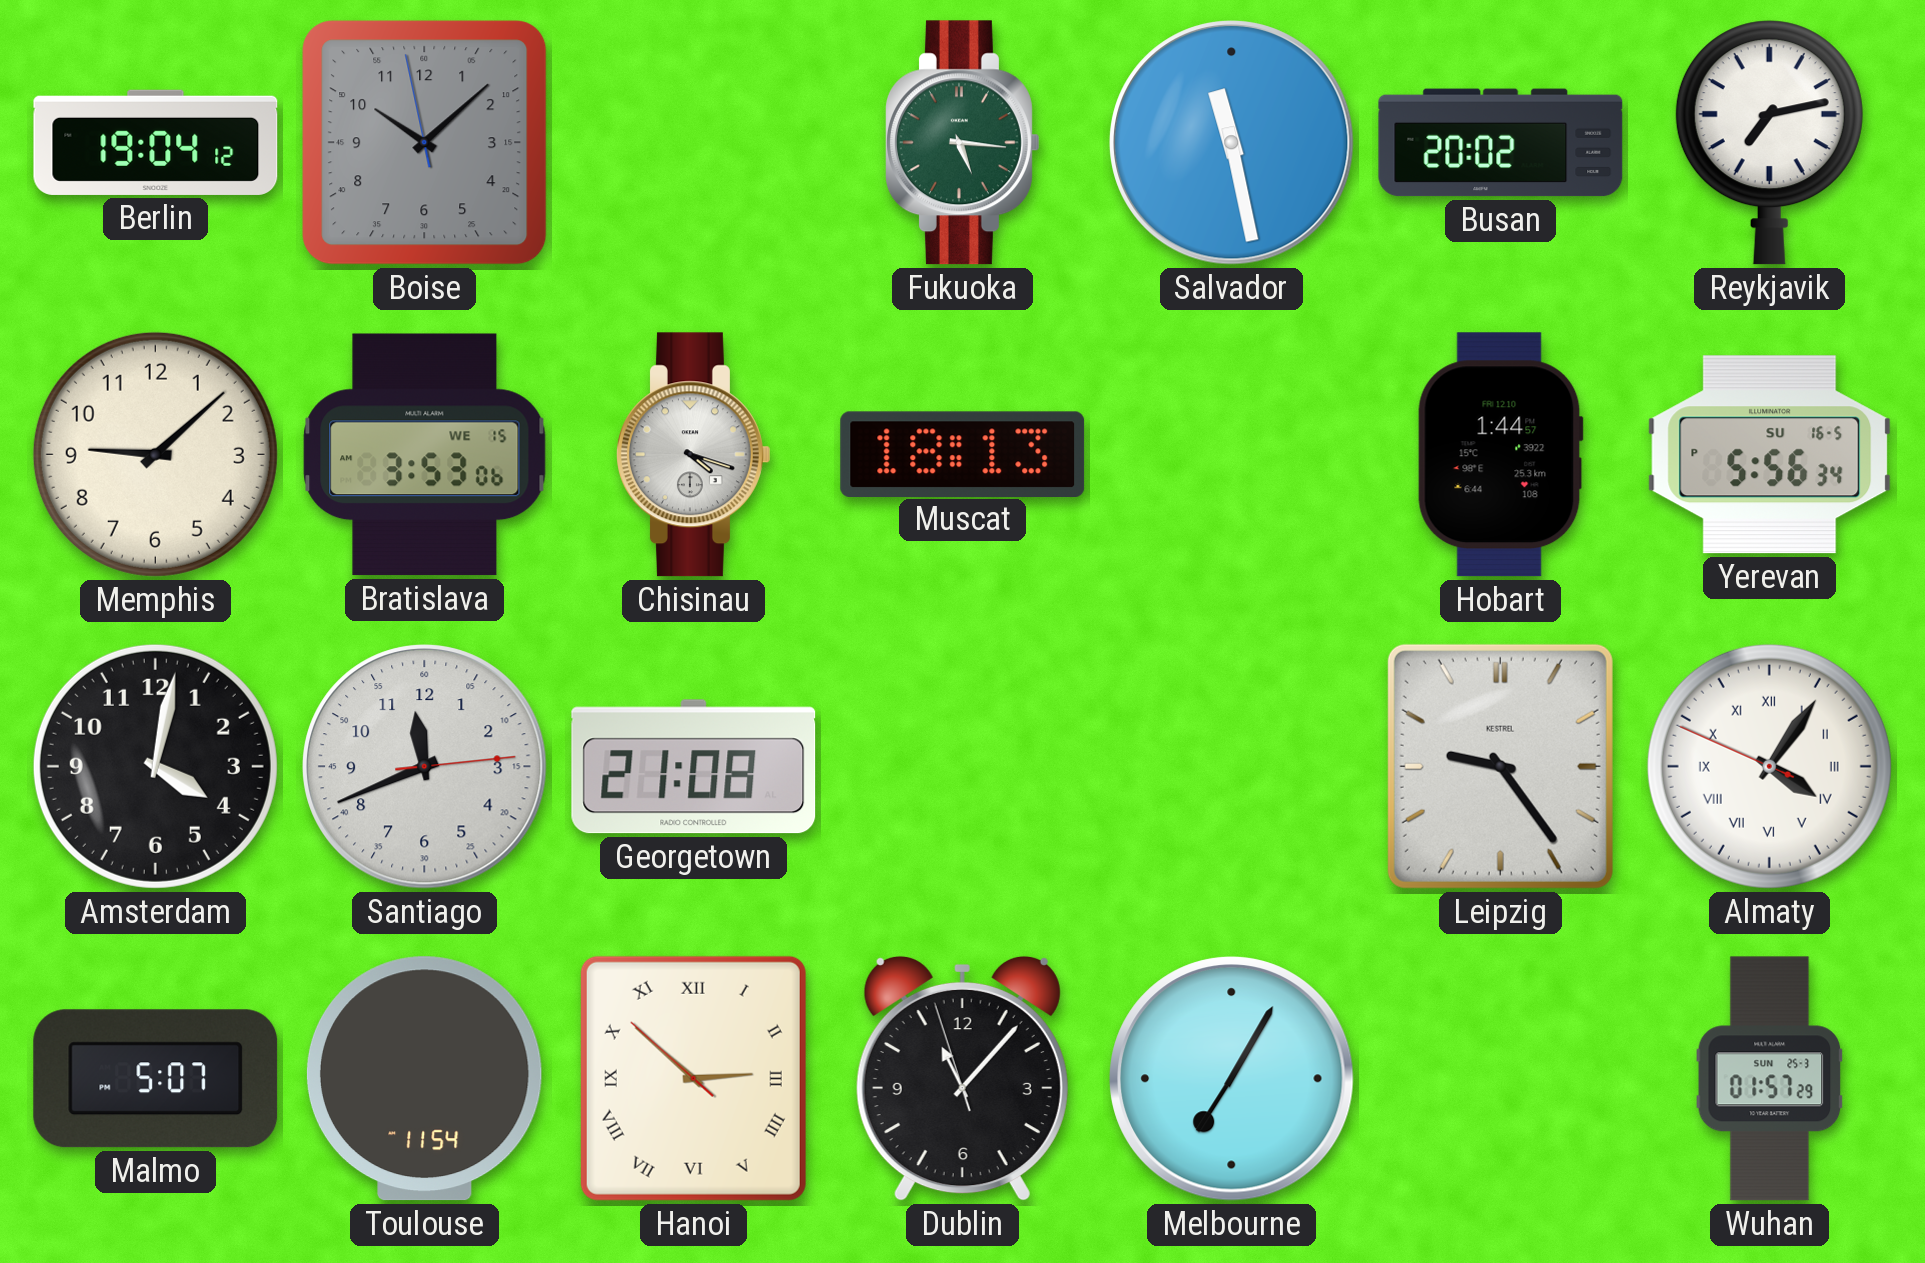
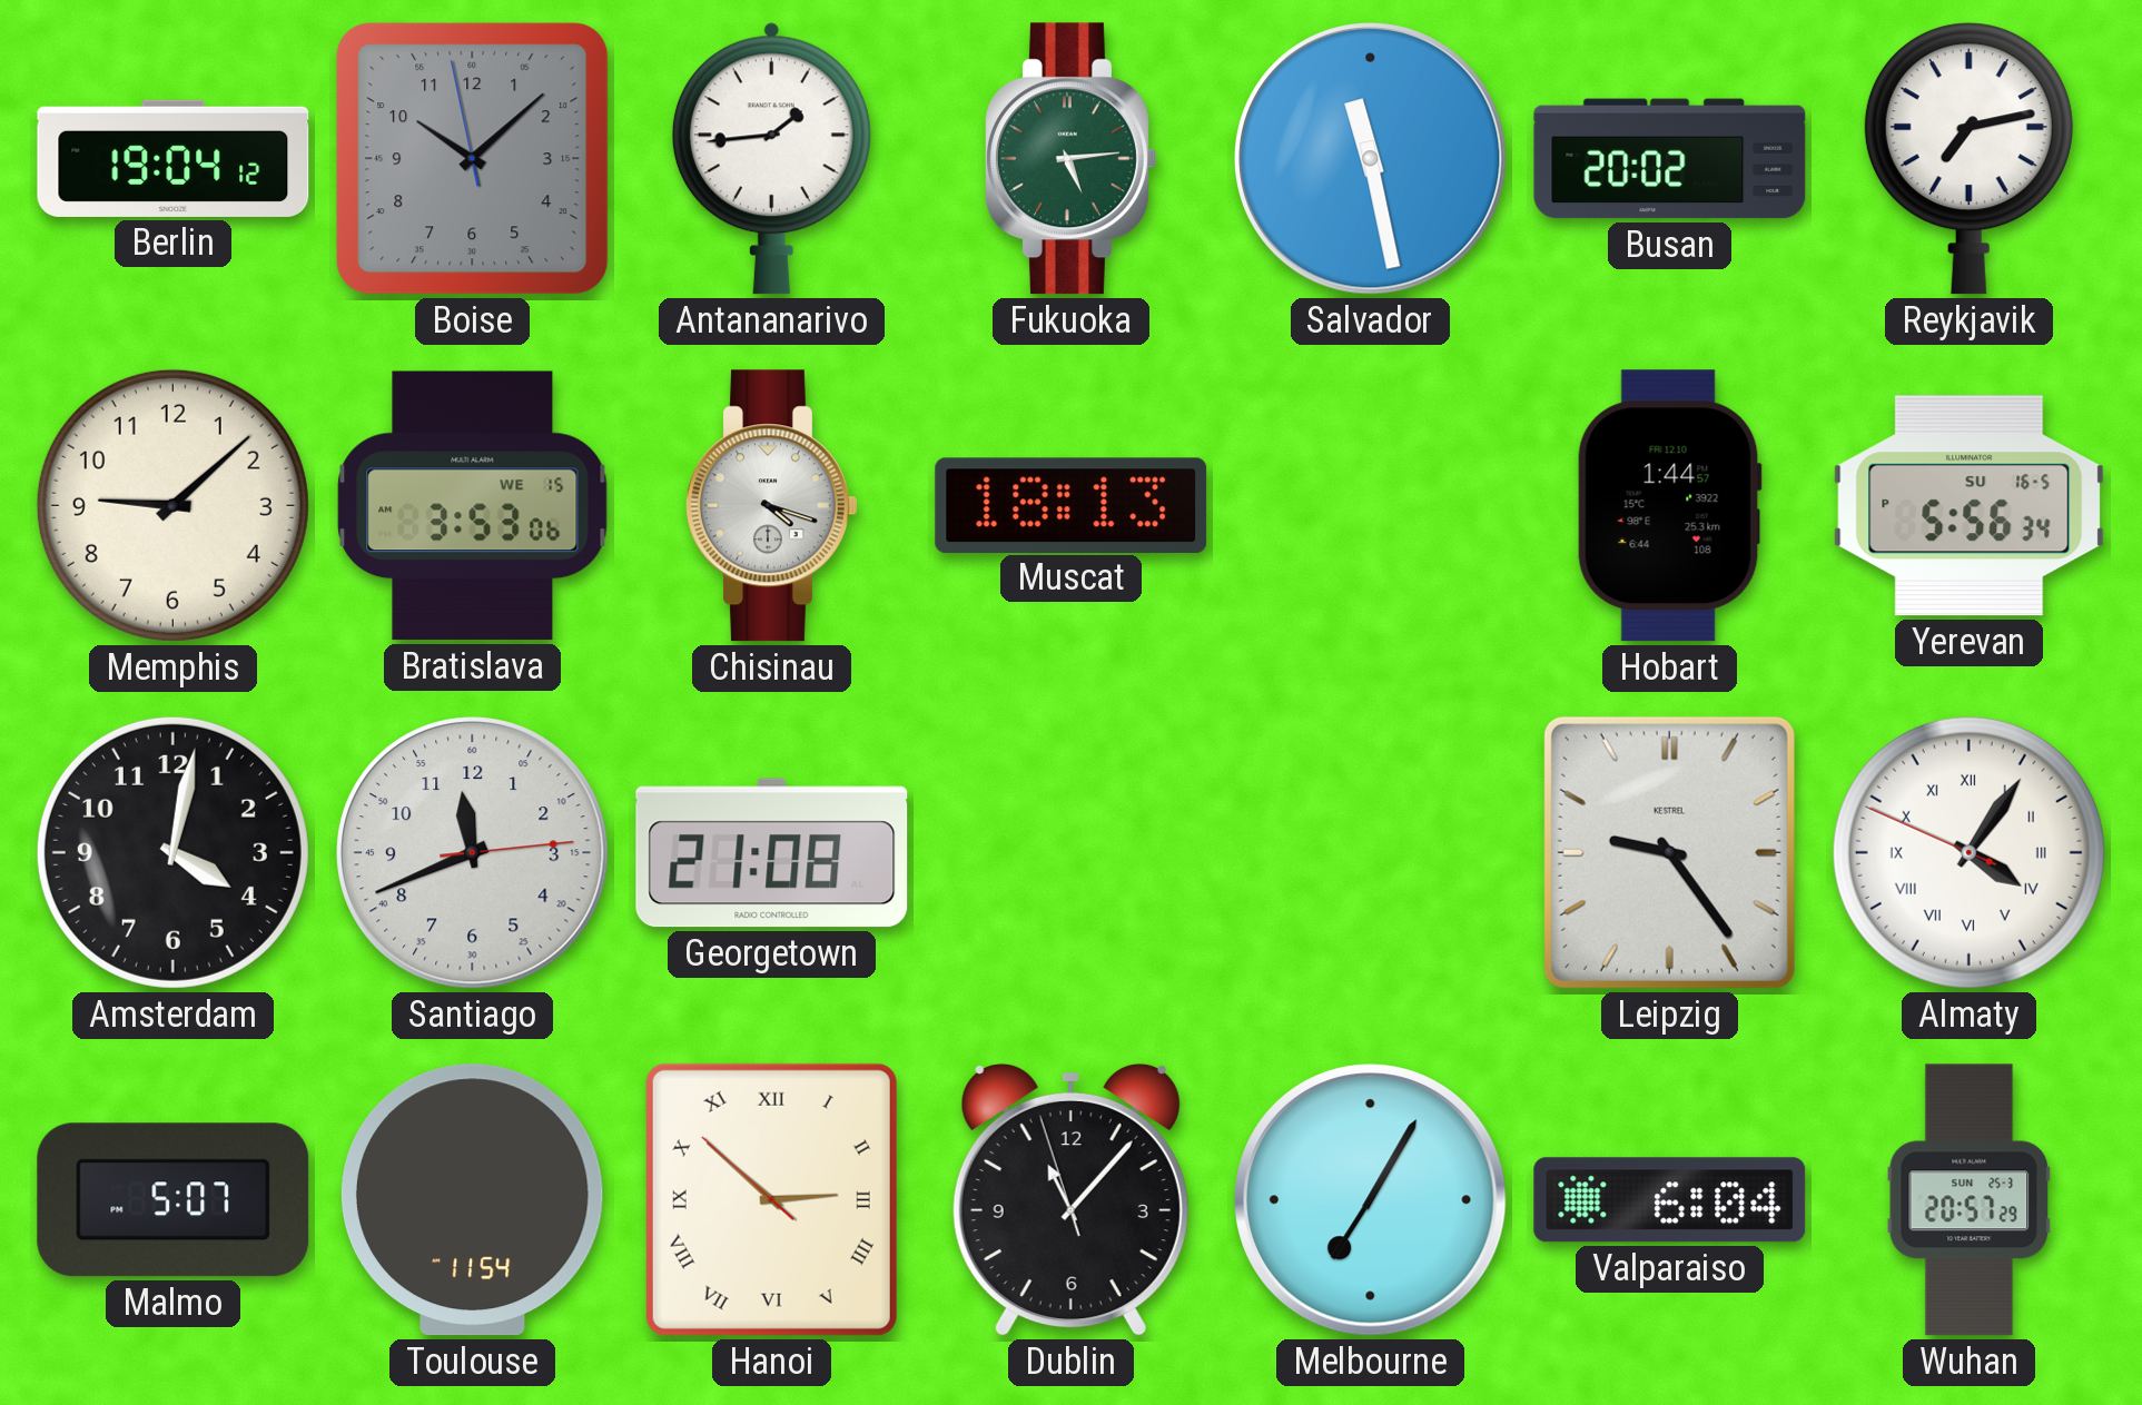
Antananarivo: none -> 1:44 (771, 158)
Fukuoka: 5:16 -> 5:14 (1072, 159)
Valparaiso: none -> 6:04 (1670, 1200)
Wuhan: 01:57 -> 20:57 (1970, 1200)
